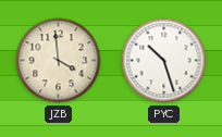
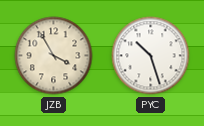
JZB: 3:59 -> 3:55 (54, 56)
